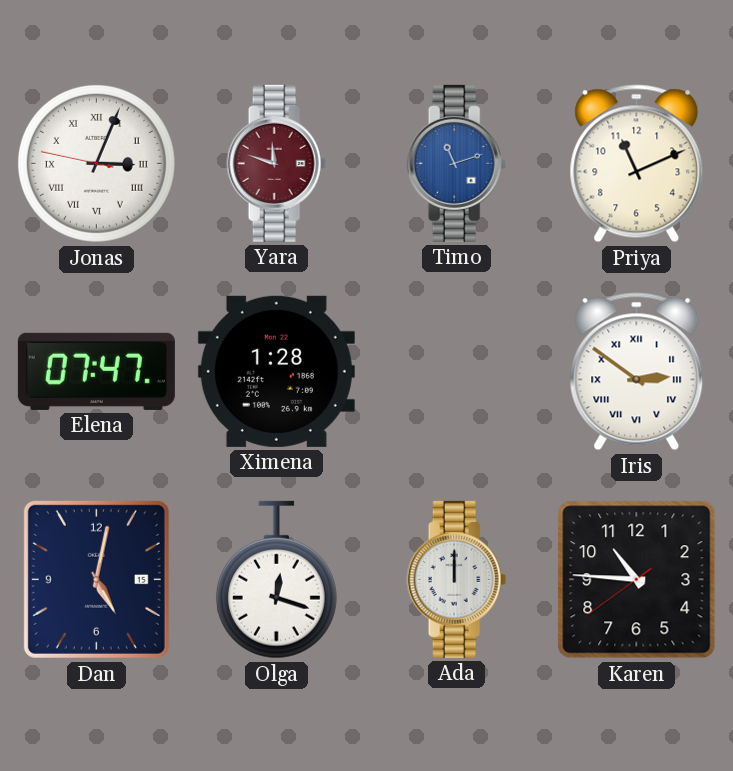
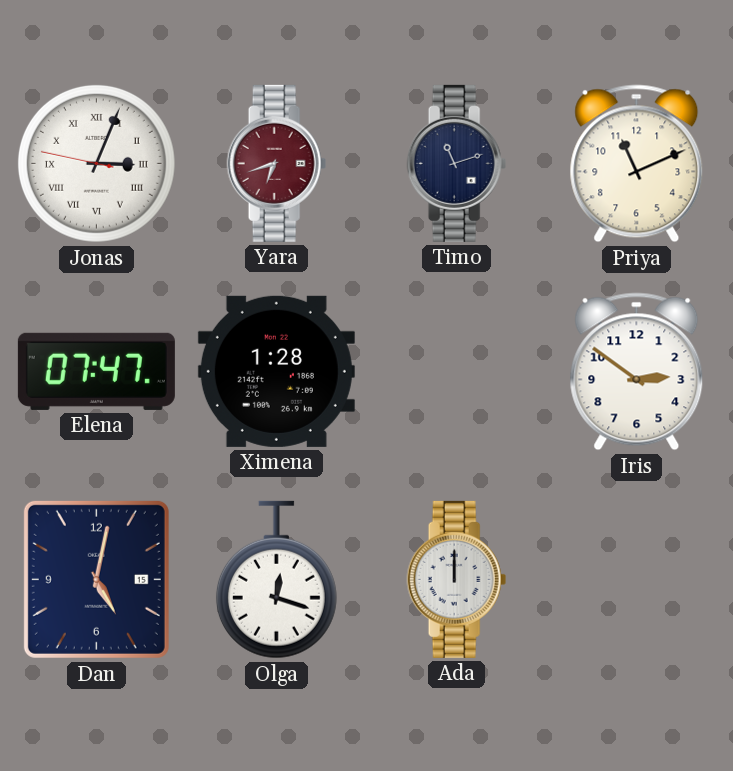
Yara: 11:48 -> 6:42 (277, 163)
Timo dial: blue -> navy (457, 163)
Iris numerals: Roman -> Arabic (637, 372)
Karen: 10:45 -> none (637, 580)
